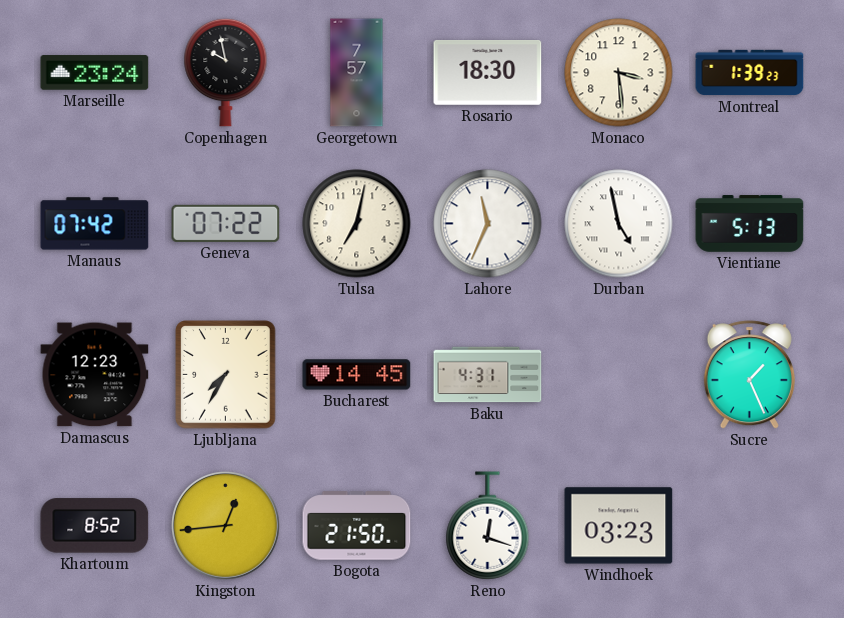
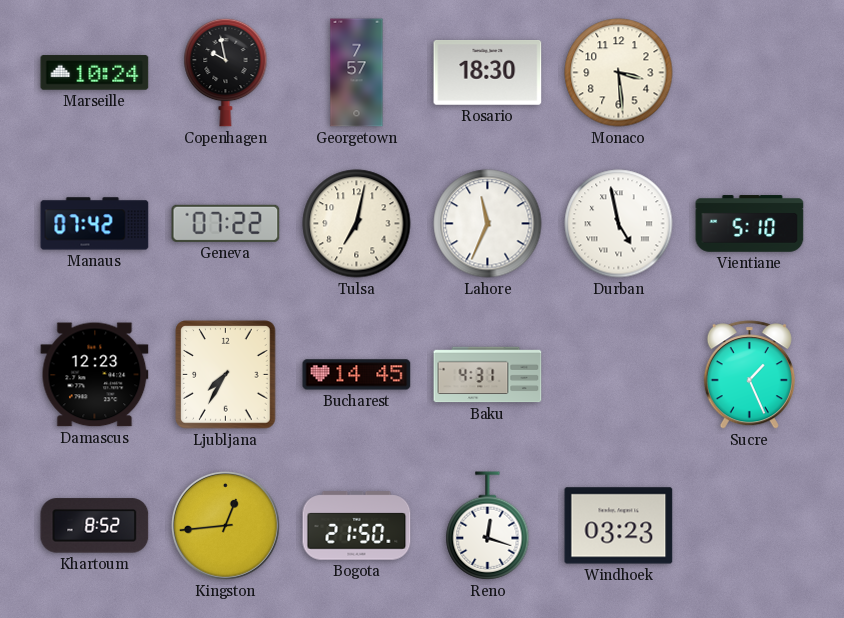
Marseille: 23:24 -> 10:24 (95, 73)
Montreal: 1:39 -> none (750, 73)
Vientiane: 5:13 -> 5:10 (750, 224)
